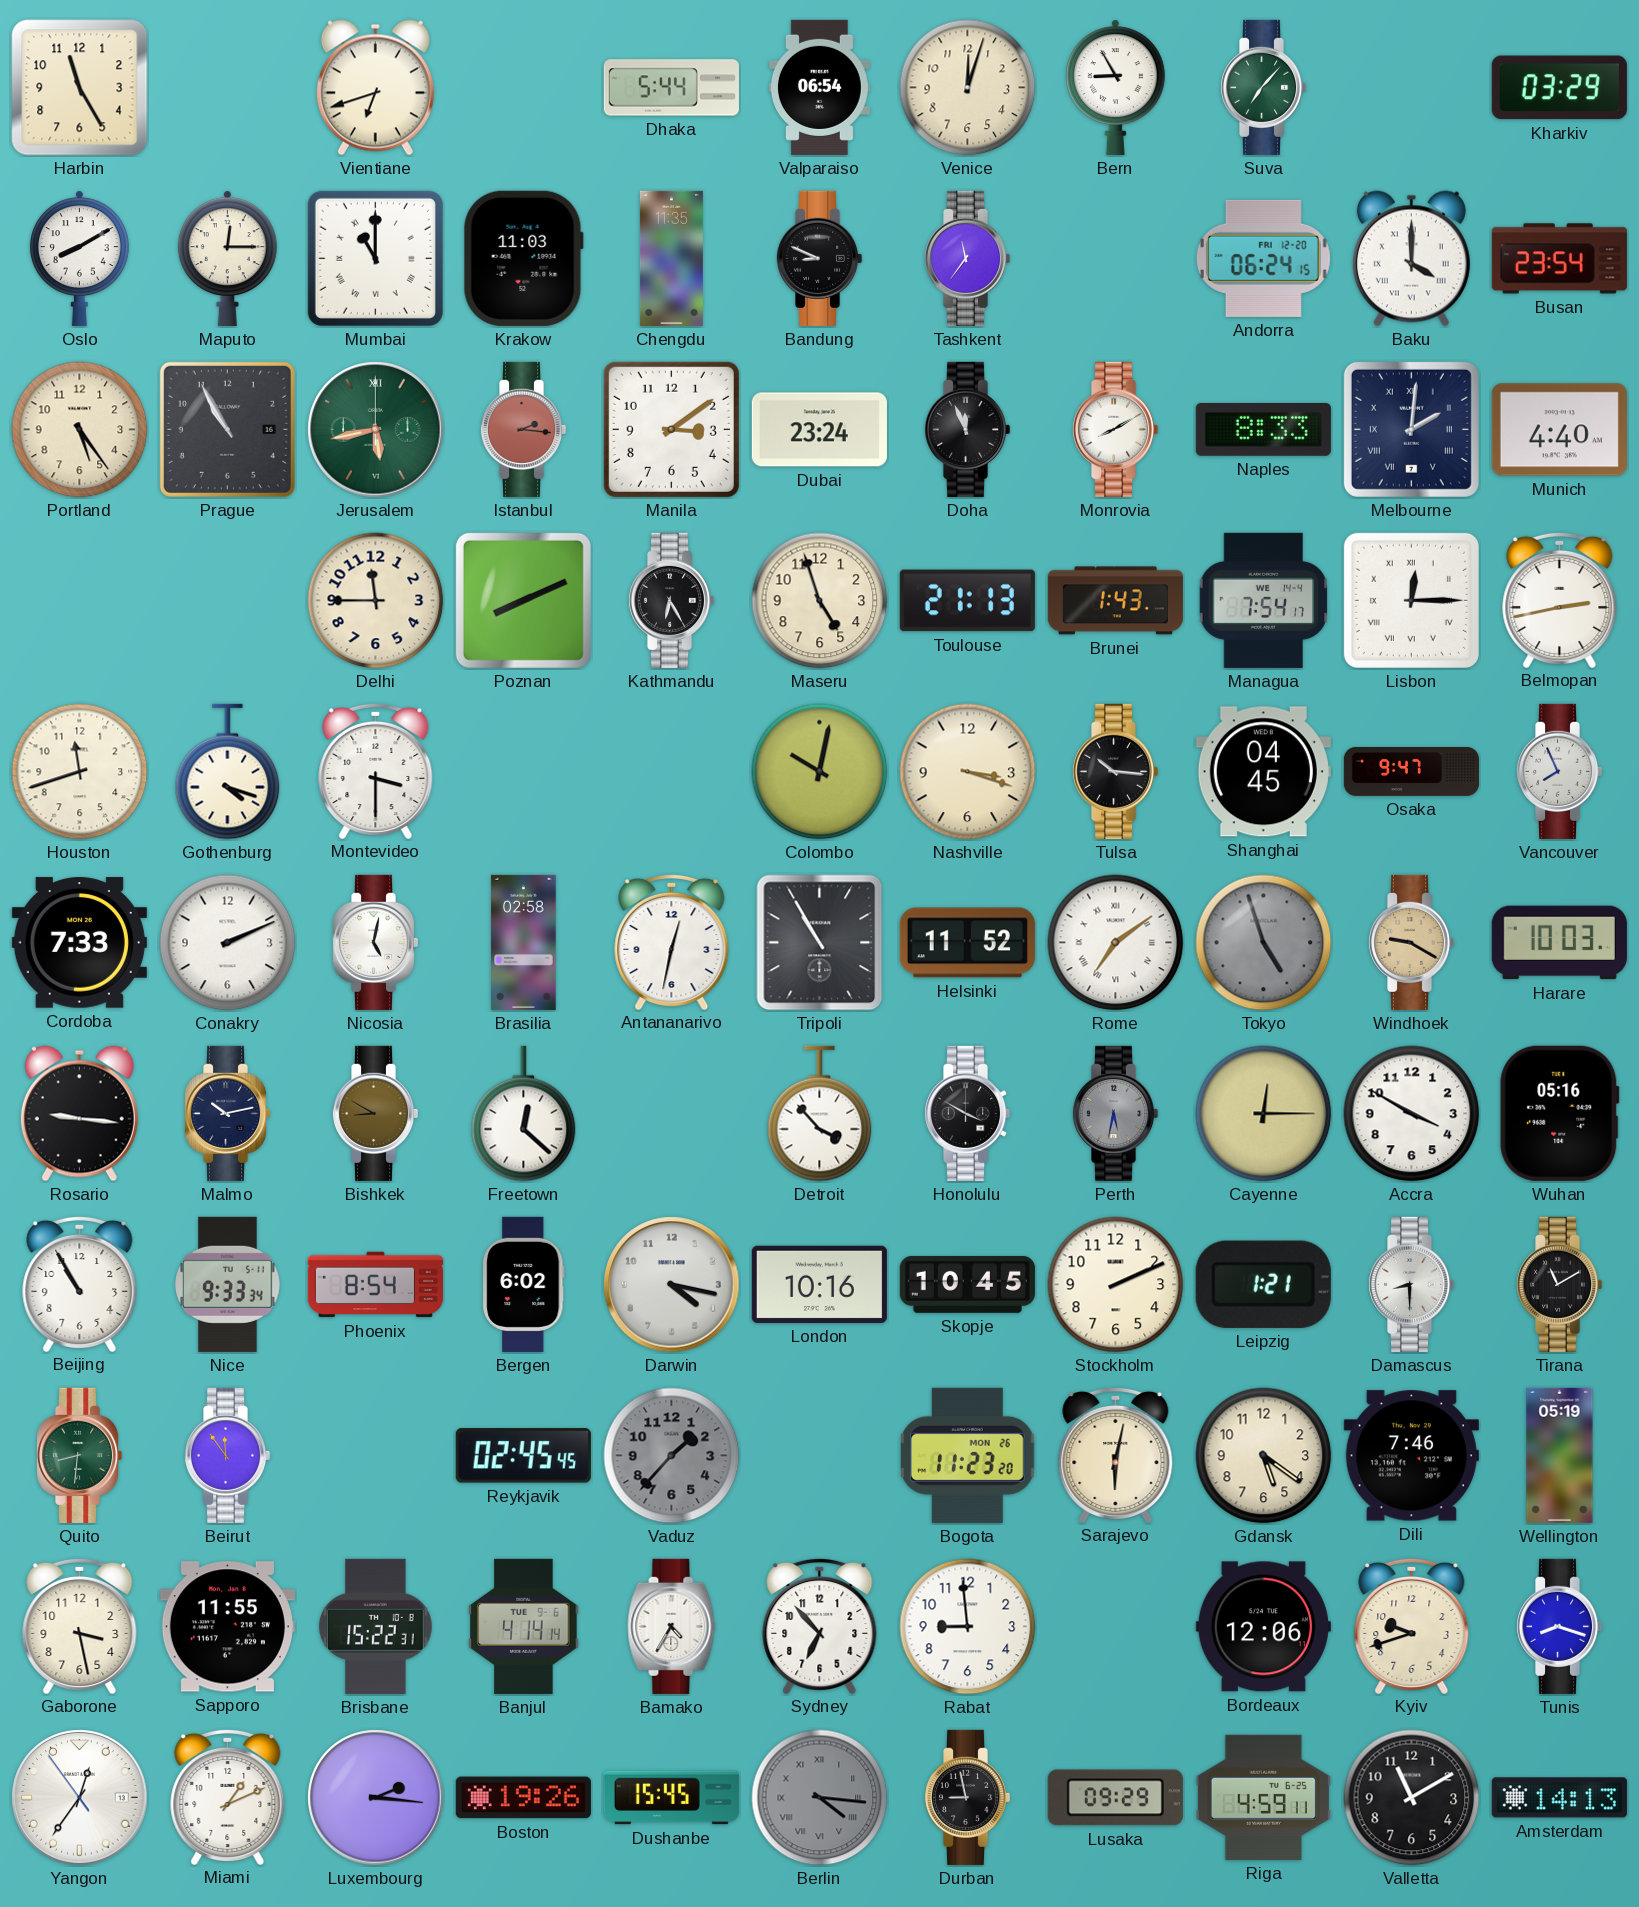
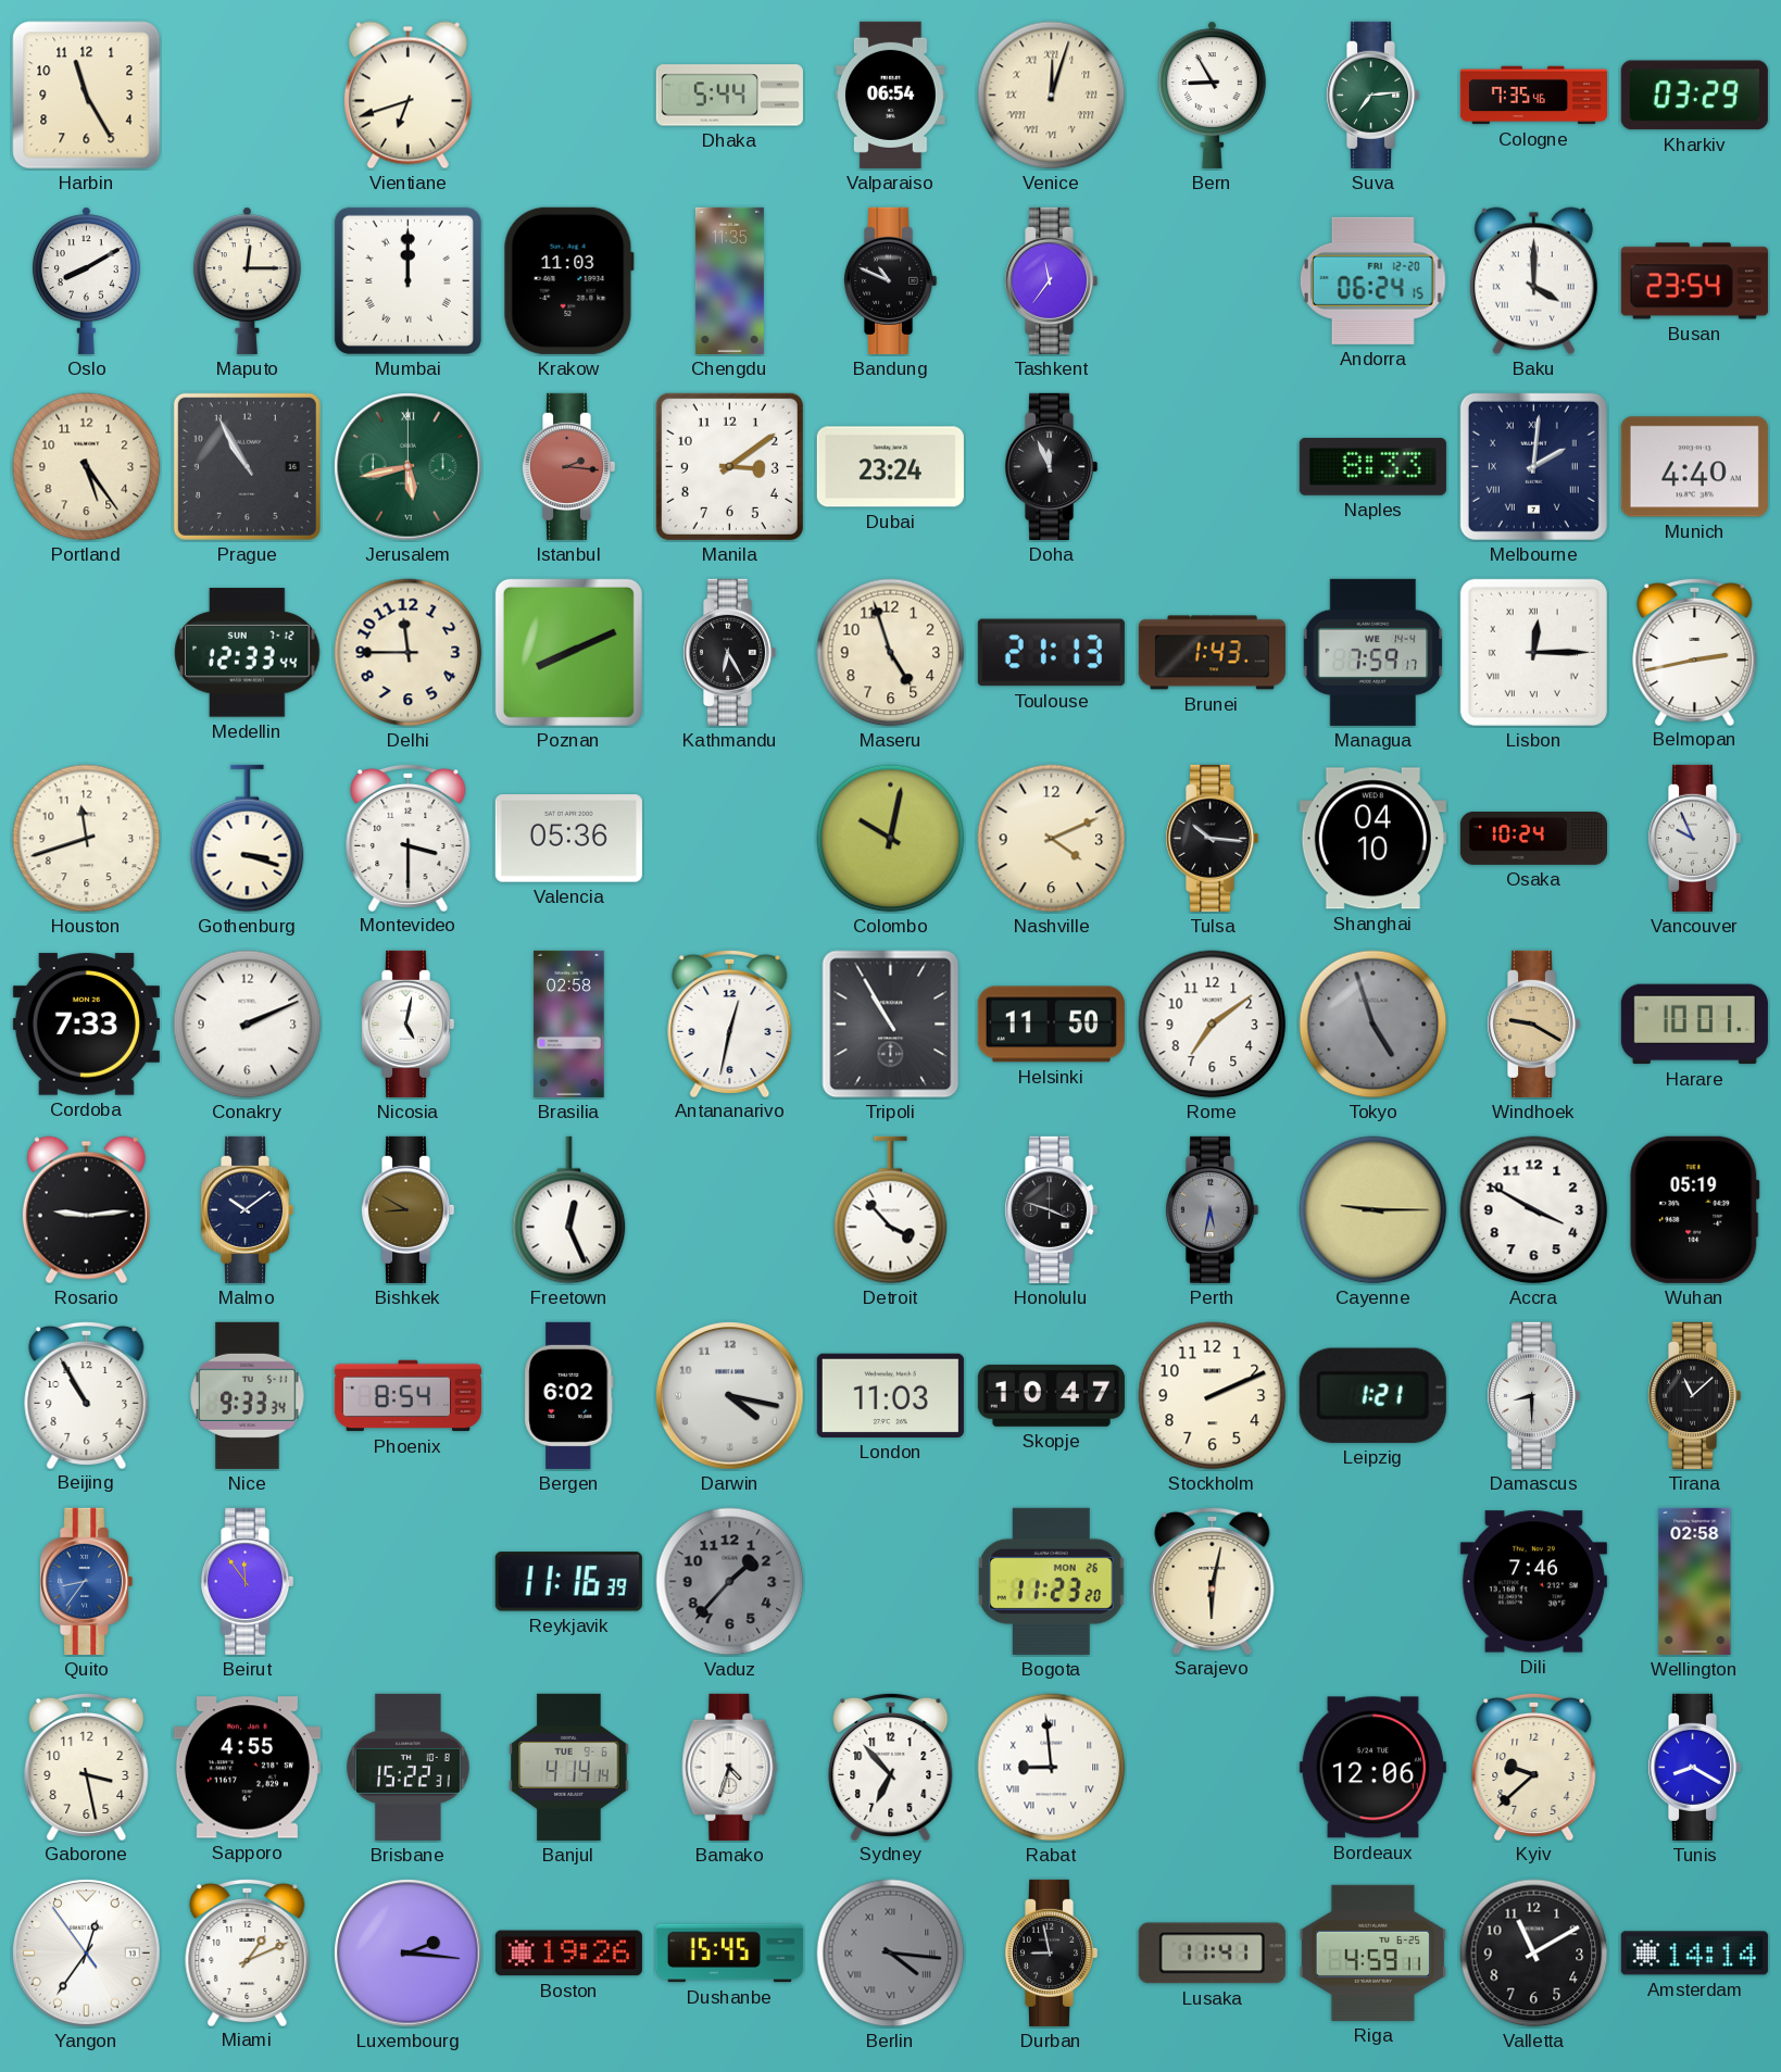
Venice numerals: Arabic -> Roman (1052, 96)
Suva: 7:07 -> 7:14 (1372, 95)
Cologne: none -> 7:35 (1533, 96)
Mumbai: 11:00 -> 12:00 (407, 280)
Bandung: 8:49 -> 10:49 (890, 280)
Monrovia: 8:10 -> none (1115, 429)
Medellin: none -> 12:33 (248, 653)
Managua: 7:54 -> 7:59 (1374, 652)
Gothenburg: 4:18 -> 3:18 (248, 839)
Valencia: none -> 05:36 (568, 839)
Nashville: 3:18 -> 4:11 (1052, 839)
Shanghai: 04:45 -> 04:10 (1372, 839)
Osaka: 9:47 -> 10:24 (1533, 839)
Vancouver: 7:56 -> 9:56 (1694, 838)
Helsinki: 11:52 -> 11:50 (1051, 1025)
Rome numerals: Roman -> Arabic (1213, 1025)
Harare: 10:03 -> 10:01 (1694, 1025)
Rosario: 9:16 -> 9:14 (86, 1210)
Malmo: 10:13 -> 10:09 (247, 1209)
Freetown: 12:22 -> 12:26 (569, 1210)
Honolulu: 3:50 -> 3:48 (1051, 1209)
Cayenne: 12:15 -> 9:15 (1374, 1210)
Wuhan: 05:16 -> 05:19 (1695, 1209)
London: 10:16 -> 11:03 (890, 1395)
Skopje: 10:45 -> 10:47 (1051, 1395)
Tirana: 11:10 -> 11:08 (1694, 1395)
Quito: 8:31 -> 8:36 (86, 1581)
Quito dial: green -> blue (86, 1581)
Reykjavik: 02:45 -> 11:16 (568, 1582)
Gdansk: 5:21 -> none (1264, 1456)
Wellington: 05:19 -> 02:58 (1695, 1581)
Sapporo: 11:55 -> 4:55 (247, 1768)
Bamako: 4:35 -> 4:33 (730, 1767)
Rabat numerals: Arabic -> Roman (1052, 1768)
Kyiv: 9:42 -> 9:38 (1534, 1766)
Tunis: 8:18 -> 8:20 (1694, 1767)
Lusaka: 09:29 -> 11:41 (1212, 1954)
Amsterdam: 14:13 -> 14:14 (1694, 1954)
